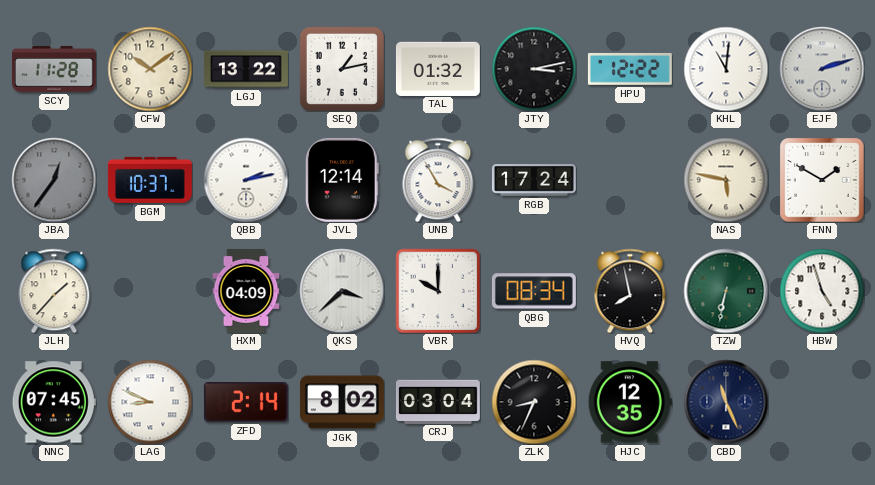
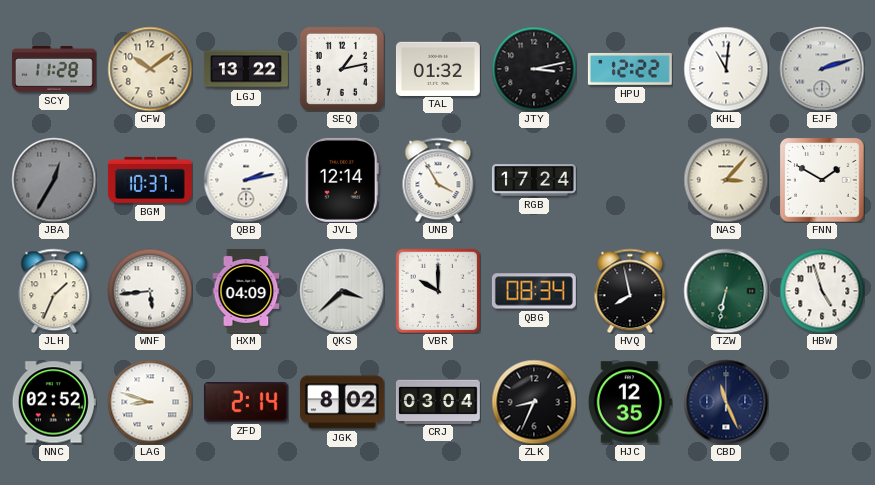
JBA: 12:36 -> 12:35 (54, 180)
NAS: 5:47 -> 3:07 (726, 180)
JLH: 1:37 -> 1:34 (54, 291)
WNF: none -> 5:44 (150, 291)
NNC: 07:45 -> 02:52 (54, 402)
LAG: 8:49 -> 8:48 (150, 402)
